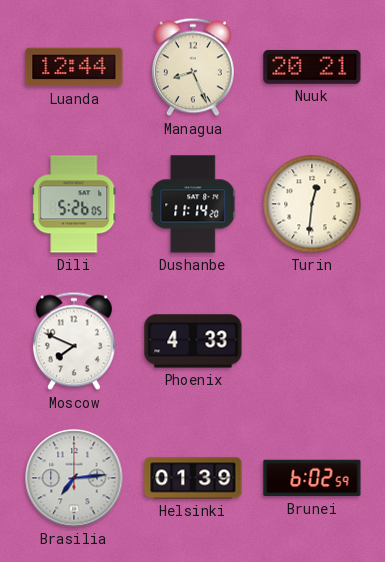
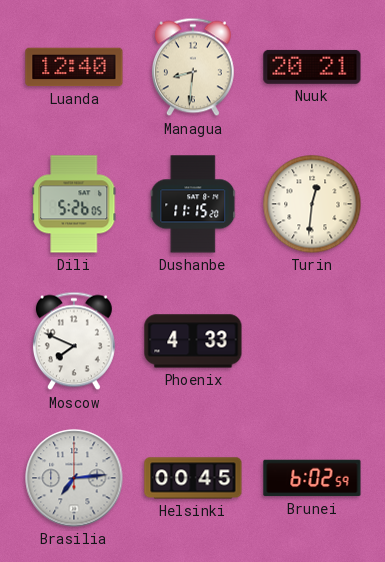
Luanda: 12:44 -> 12:40 (74, 67)
Managua: 8:26 -> 8:31 (193, 67)
Dushanbe: 11:14 -> 11:15 (193, 204)
Helsinki: 01:39 -> 00:45 (193, 478)
